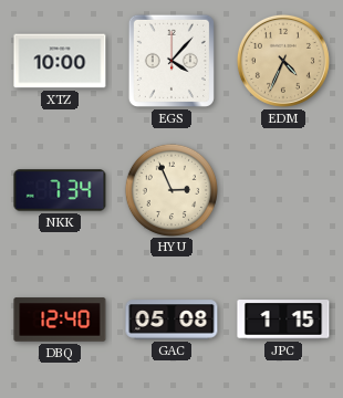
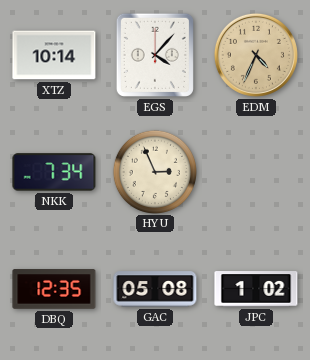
XTZ: 10:00 -> 10:14 (54, 55)
DBQ: 12:40 -> 12:35 (54, 289)
JPC: 1:15 -> 1:02 (256, 289)
